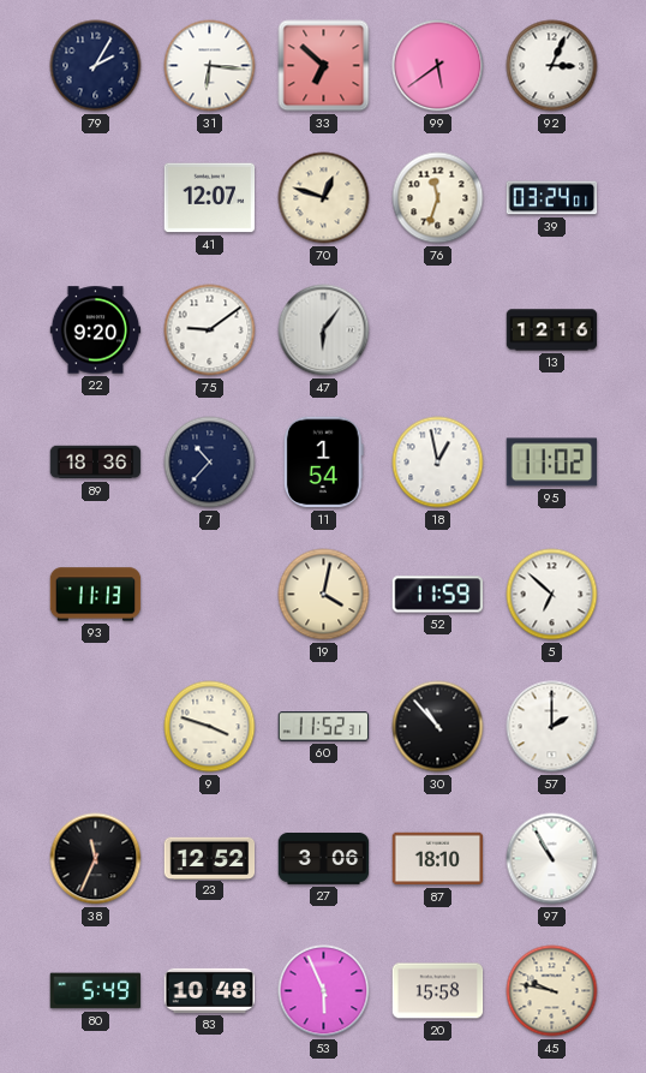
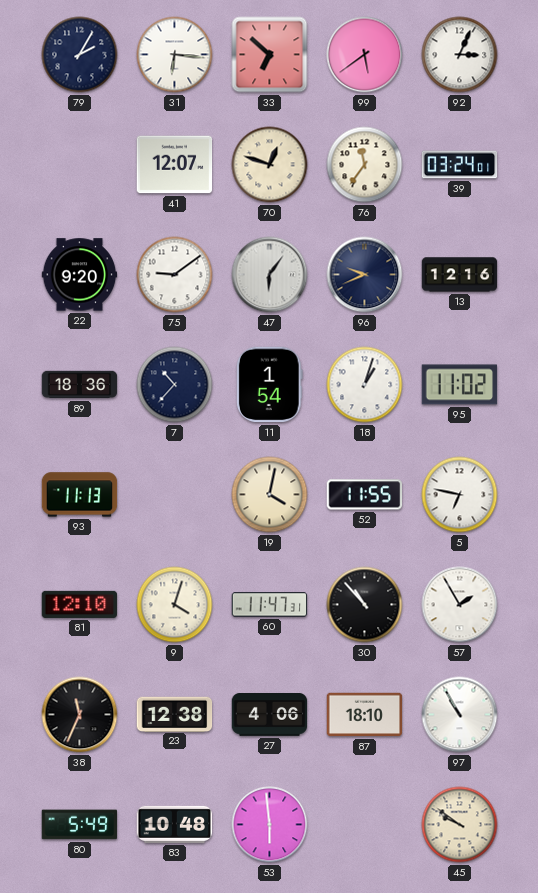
76: 11:33 -> 11:36 (365, 165)
96: none -> 9:41 (365, 275)
18: 12:58 -> 1:03 (365, 385)
52: 11:59 -> 11:55 (365, 495)
5: 6:52 -> 6:47 (460, 495)
81: none -> 12:10 (80, 604)
9: 3:48 -> 4:03 (175, 605)
60: 11:52 -> 11:47 (270, 605)
57: 2:00 -> 1:55 (460, 605)
23: 12:52 -> 12:38 (175, 714)
27: 3:06 -> 4:06 (270, 715)
53: 5:56 -> 5:59 (270, 825)
20: 15:58 -> none (438, 991)
45: 9:47 -> 9:51 (460, 825)
